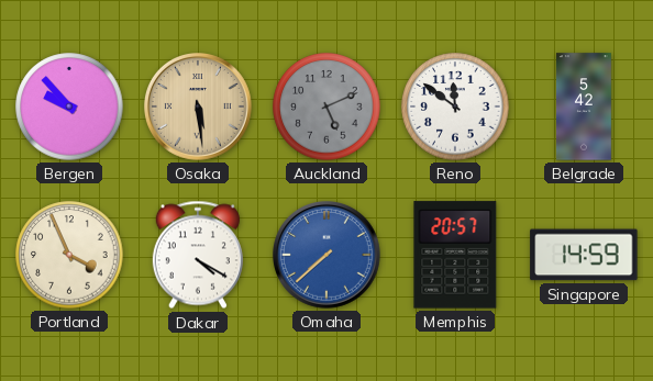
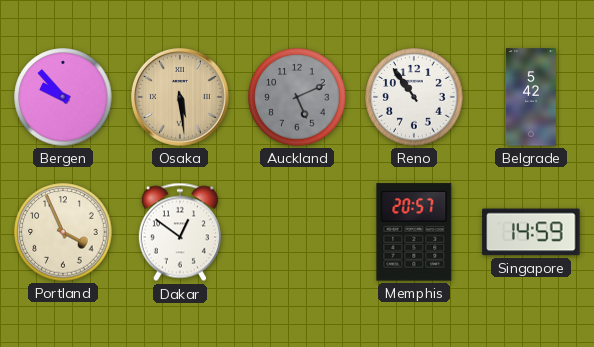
Reno: 11:51 -> 10:54 (414, 97)
Dakar: 4:20 -> 12:51 (180, 232)
Omaha: 7:38 -> none (328, 256)
